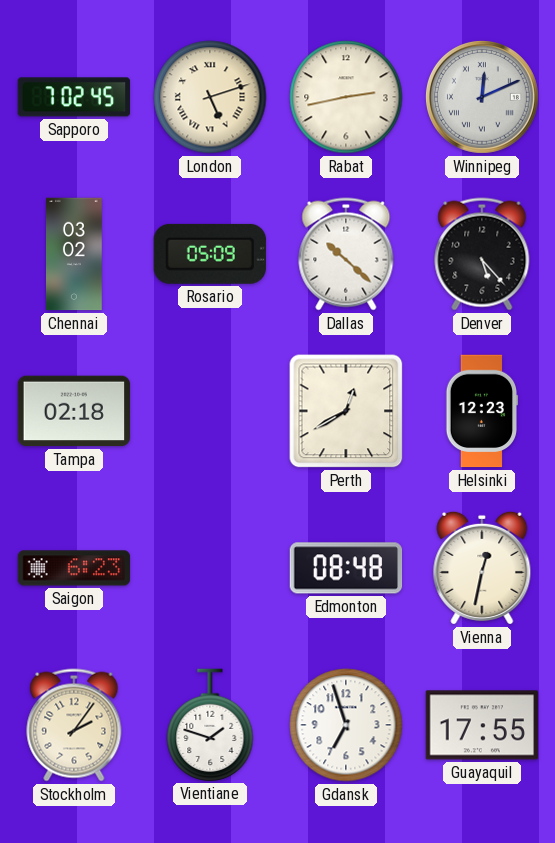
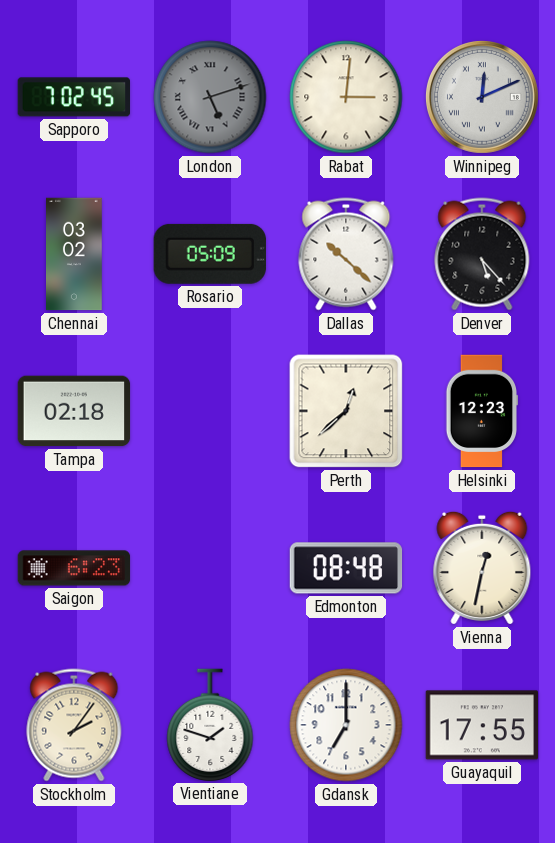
London dial: cream -> grey (210, 97)
Rabat: 2:43 -> 3:01 (346, 97)
Perth: 12:40 -> 12:38 (346, 411)
Gdansk: 6:57 -> 7:00 (346, 725)
